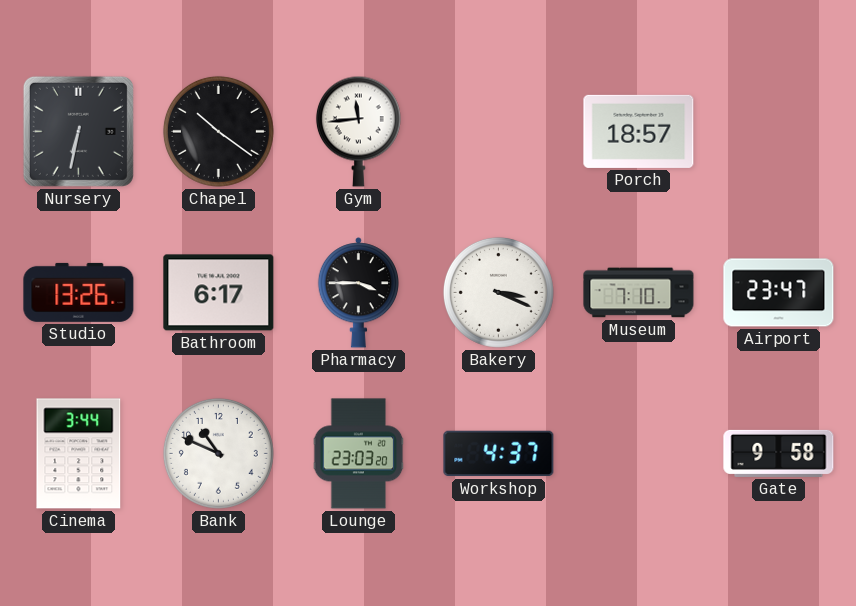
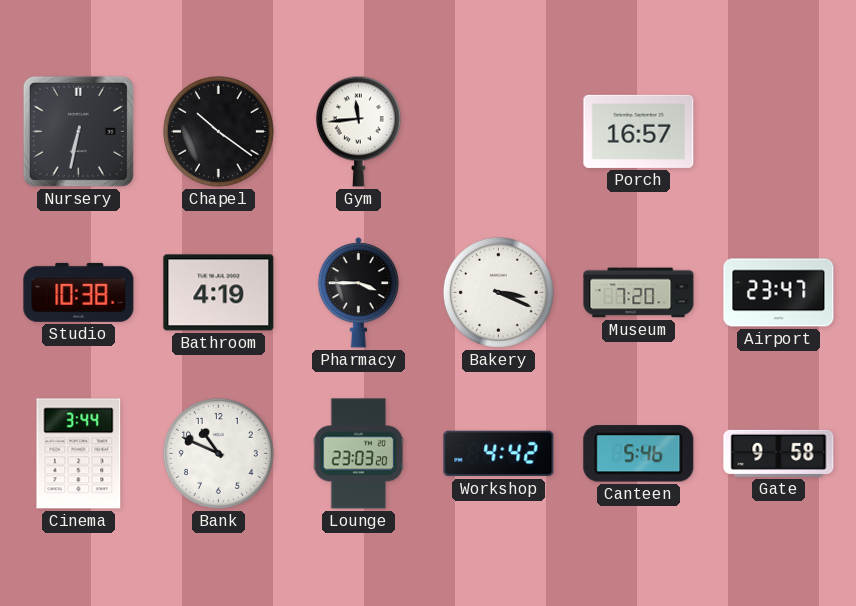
Porch: 18:57 -> 16:57 (639, 131)
Studio: 13:26 -> 10:38 (79, 292)
Bathroom: 6:17 -> 4:19 (219, 293)
Museum: 7:10 -> 7:20 (639, 293)
Workshop: 4:37 -> 4:42 (499, 454)
Canteen: none -> 5:46 (639, 454)
